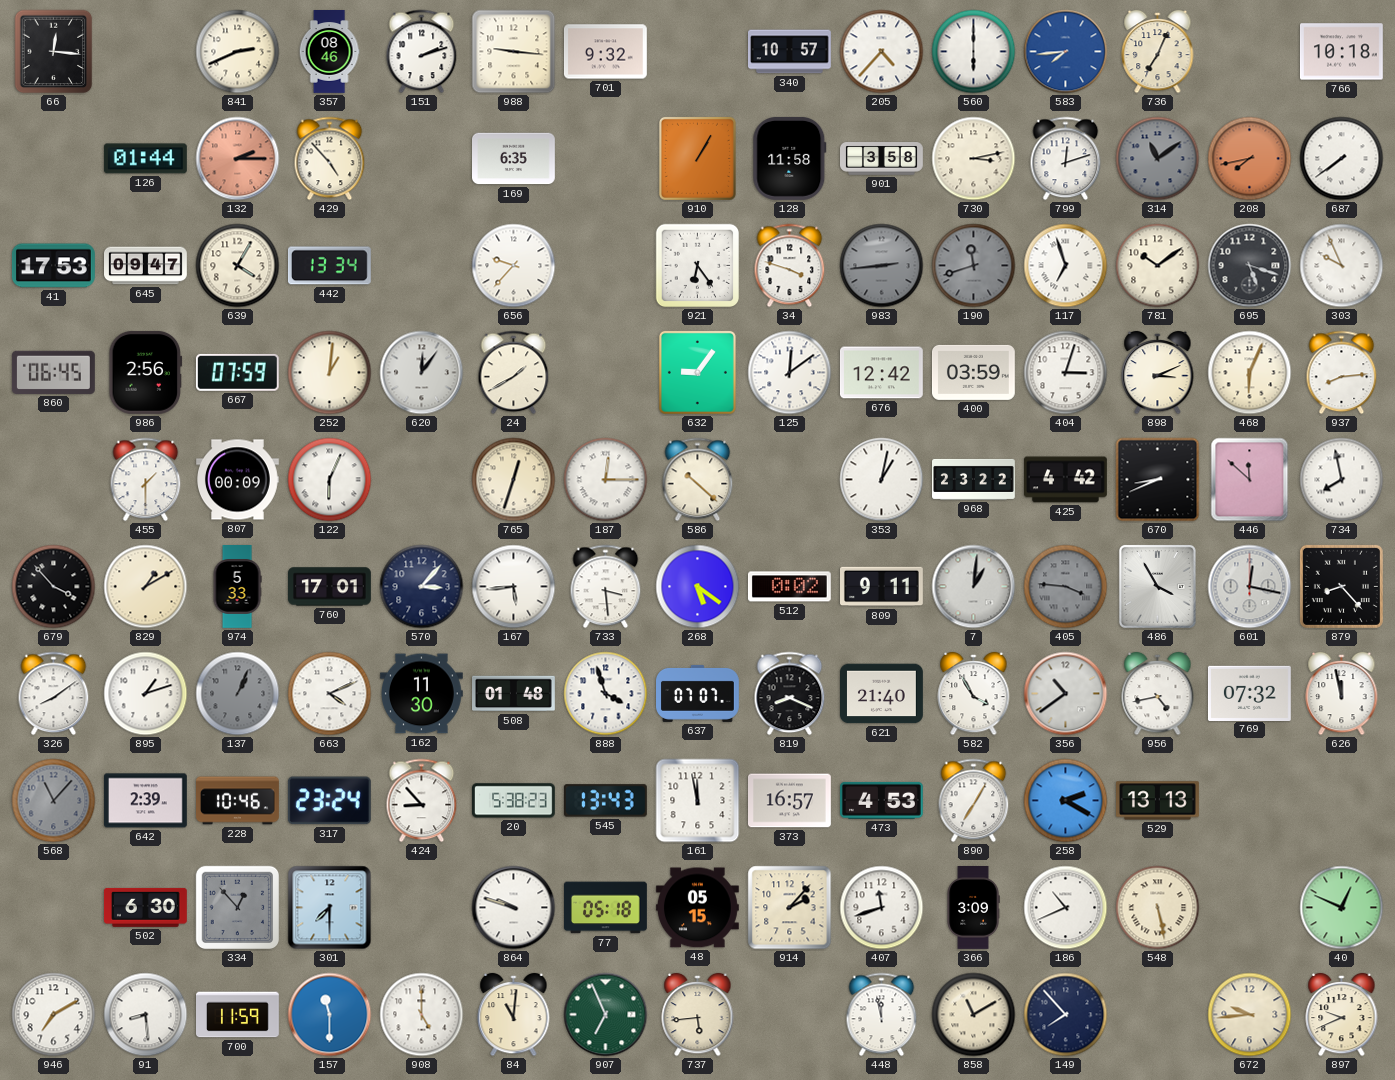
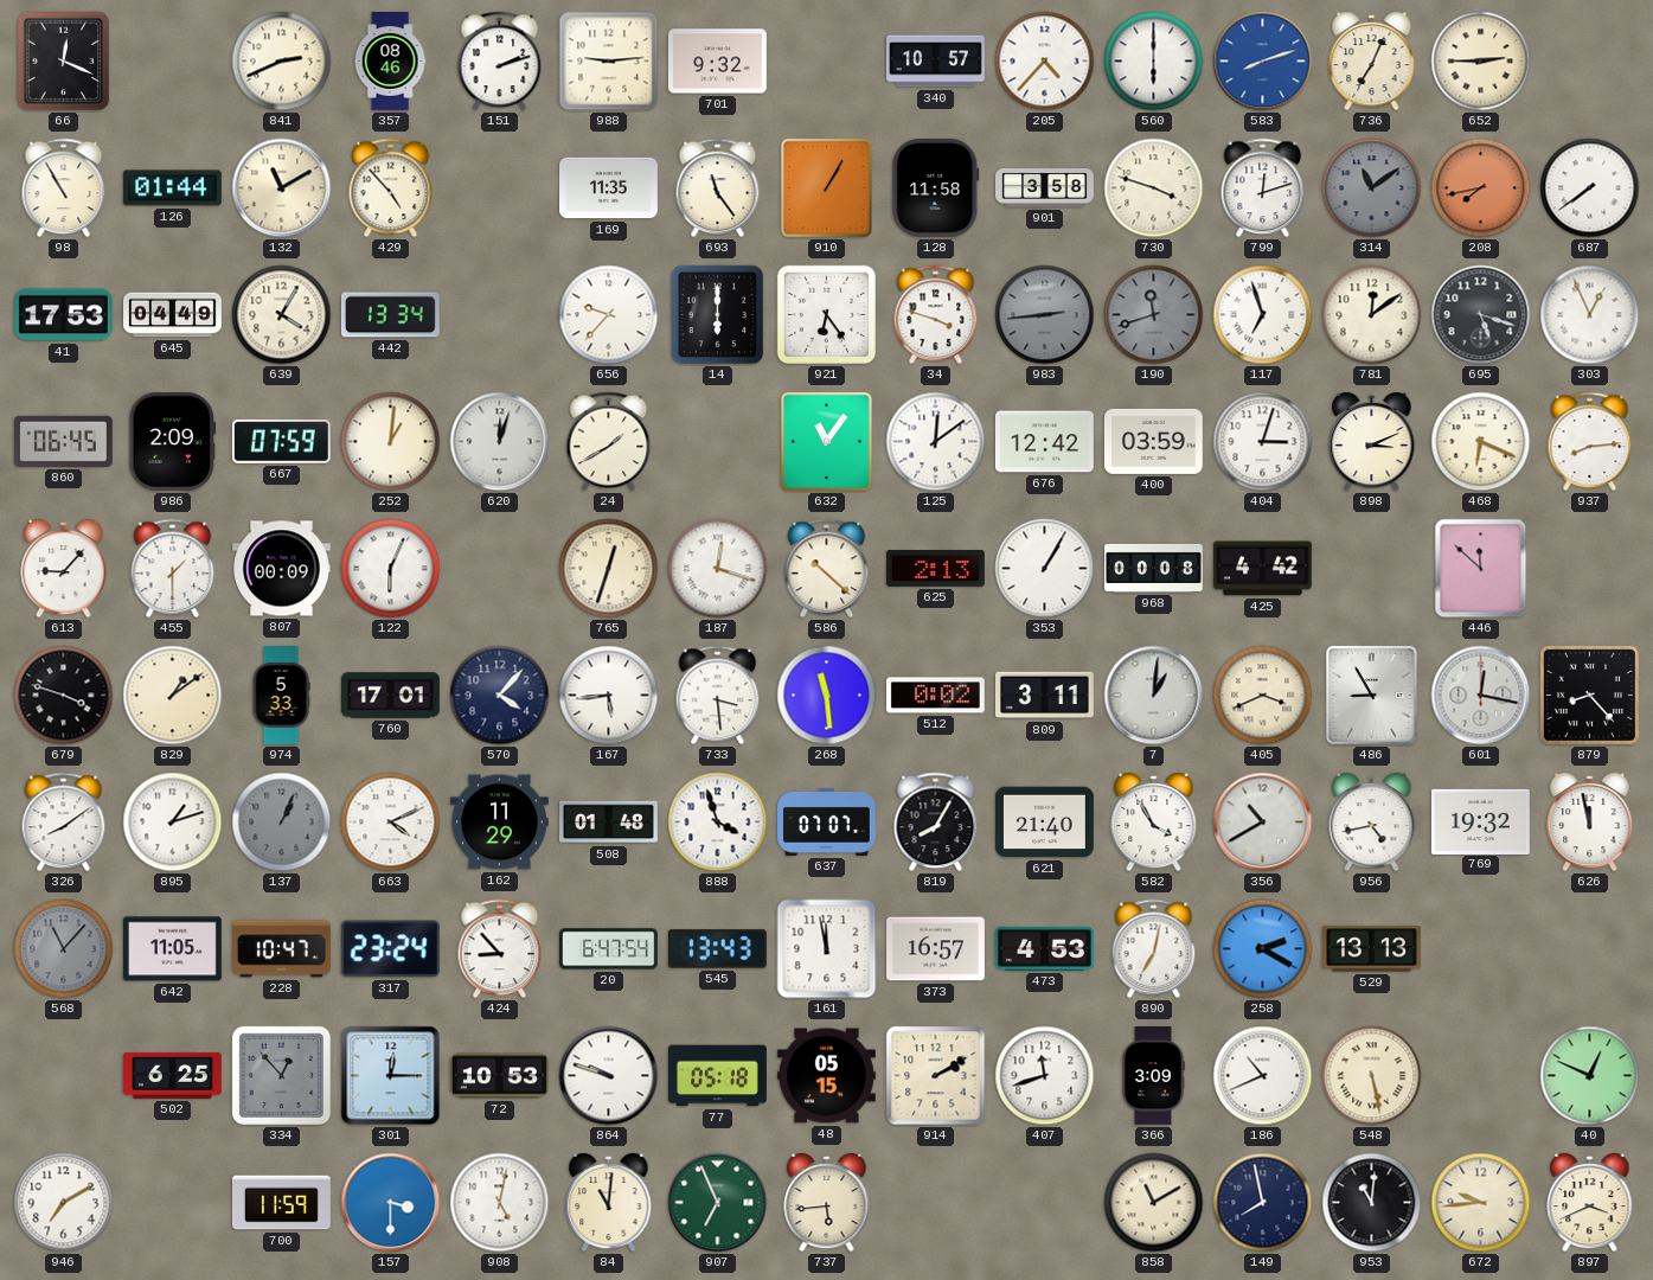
66: 12:16 -> 12:19 (64, 62)
988: 9:16 -> 9:14 (609, 62)
583: 7:44 -> 8:12 (1263, 62)
652: none -> 2:45 (1481, 62)
766: 10:18 -> none (1341, 52)
98: none -> 10:55 (64, 188)
132: 2:15 -> 11:10 (282, 188)
132 dial: salmon -> cream (282, 188)
169: 6:35 -> 11:35 (609, 188)
693: none -> 11:24 (718, 188)
730: 3:13 -> 3:48 (1154, 188)
645: 09:47 -> 04:49 (173, 315)
14: none -> 6:00 (718, 315)
781: 10:09 -> 12:09 (1372, 315)
303: 9:56 -> 12:56 (1590, 315)
986: 2:56 -> 2:09 (173, 441)
620: 12:06 -> 12:03 (500, 442)
632: 9:06 -> 11:06 (826, 441)
468: 6:04 -> 6:19 (1481, 442)
613: none -> 9:07 (64, 569)
187: 12:15 -> 12:18 (718, 569)
625: none -> 2:13 (936, 569)
353: 1:02 -> 1:05 (1045, 569)
968: 23:22 -> 00:08 (1154, 568)
670: 8:41 -> none (1158, 480)
734: 7:58 -> none (1342, 480)
679: 3:53 -> 3:48 (64, 696)
829: 1:10 -> 1:09 (173, 696)
570: 3:07 -> 4:07 (500, 696)
268: 5:21 -> 11:29 (827, 696)
809: 9:11 -> 3:11 (1045, 696)
405: 3:46 -> 3:41 (1263, 696)
405 dial: grey -> cream (1263, 696)
486: 3:55 -> 8:55 (1371, 695)
162: 11:30 -> 11:29 (499, 823)
819: 8:19 -> 8:05 (936, 823)
356: 10:39 -> 10:40 (1263, 823)
769: 07:32 -> 19:32 (1480, 821)
642: 2:39 -> 11:05 (172, 949)
228: 10:46 -> 10:47 (282, 949)
20: 5:38 -> 6:47 (608, 949)
890: 7:05 -> 7:02 (1154, 949)
502: 6:30 -> 6:25 (172, 1075)
301: 7:30 -> 12:15 (391, 1076)
72: none -> 10:53 (500, 1076)
914: 2:07 -> 2:10 (936, 1076)
91: 8:29 -> none (146, 1015)
157: 11:30 -> 3:30 (391, 1203)
908: 5:00 -> 5:02 (500, 1203)
448: 11:58 -> none (882, 1015)
149: 7:53 -> 7:58 (1263, 1203)
953: none -> 11:01 (1372, 1203)
897: 9:41 -> 3:41 (1590, 1203)
